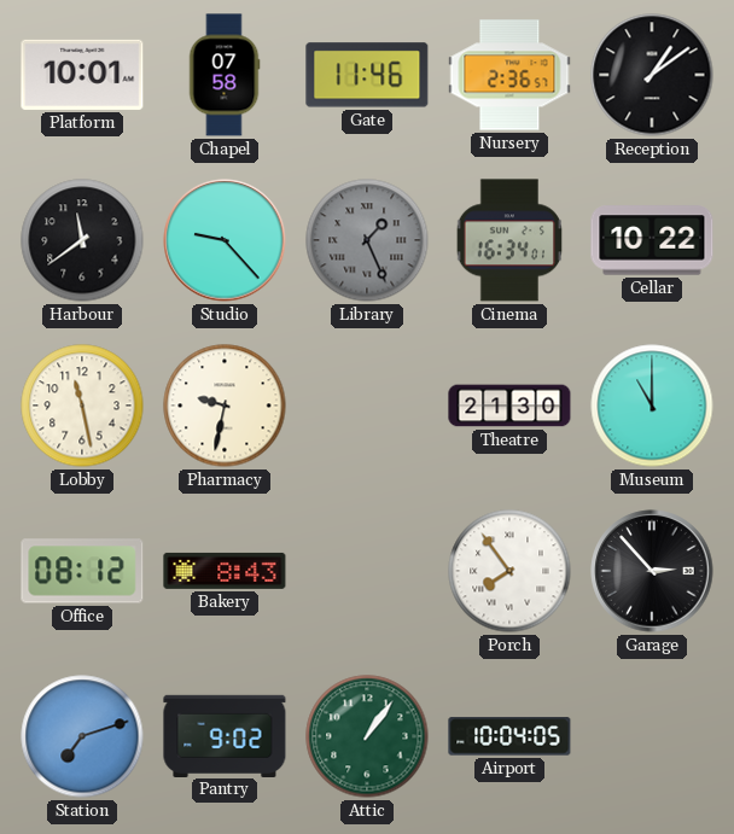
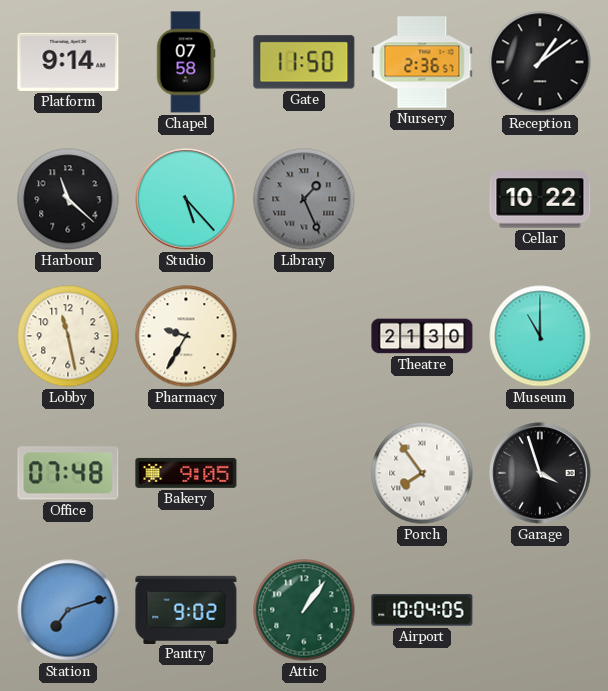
Platform: 10:01 -> 9:14 (68, 62)
Gate: 11:46 -> 11:50 (304, 62)
Harbour: 11:39 -> 11:22 (68, 199)
Studio: 9:23 -> 5:23 (186, 199)
Cinema: 16:34 -> none (509, 240)
Pharmacy: 9:32 -> 9:35 (186, 336)
Office: 08:12 -> 07:48 (68, 473)
Bakery: 8:43 -> 9:05 (186, 473)
Garage: 2:53 -> 3:57 (540, 473)
